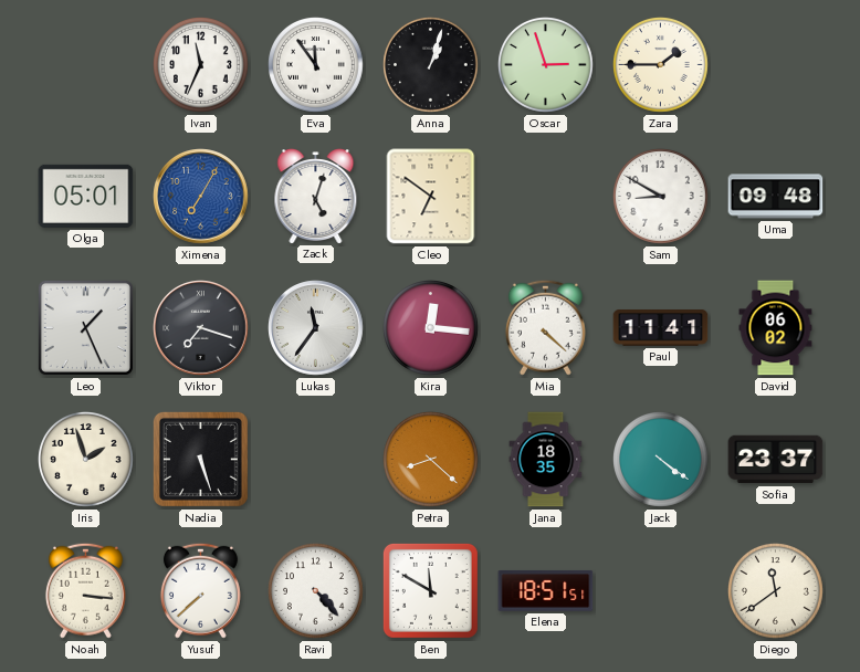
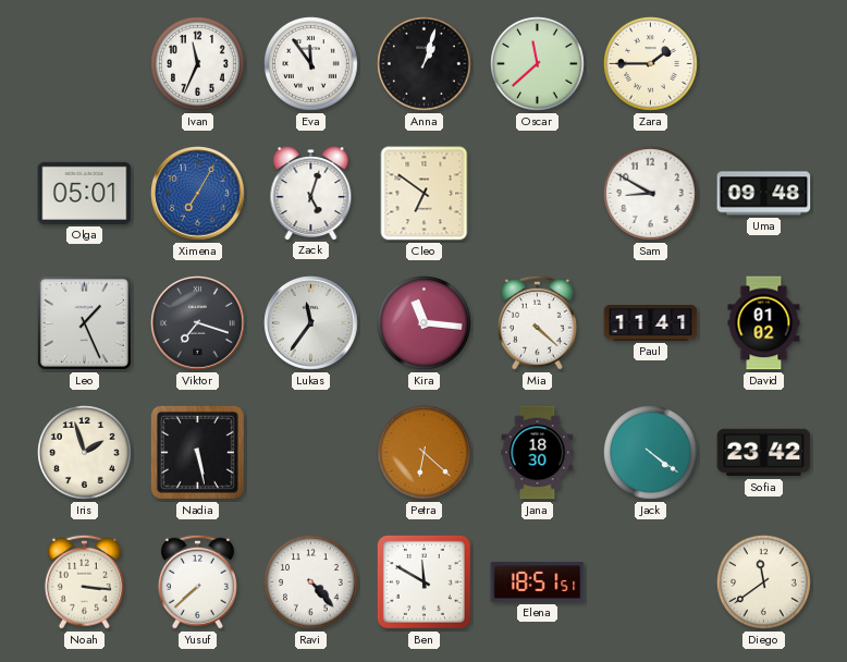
Oscar: 2:57 -> 11:38 (538, 64)
Kira: 12:16 -> 11:16 (425, 323)
David: 06:02 -> 01:02 (764, 323)
Nadia: 5:27 -> 5:28 (197, 452)
Petra: 8:22 -> 6:22 (425, 453)
Jana: 18:35 -> 18:30 (538, 453)
Sofia: 23:37 -> 23:42 (764, 453)
